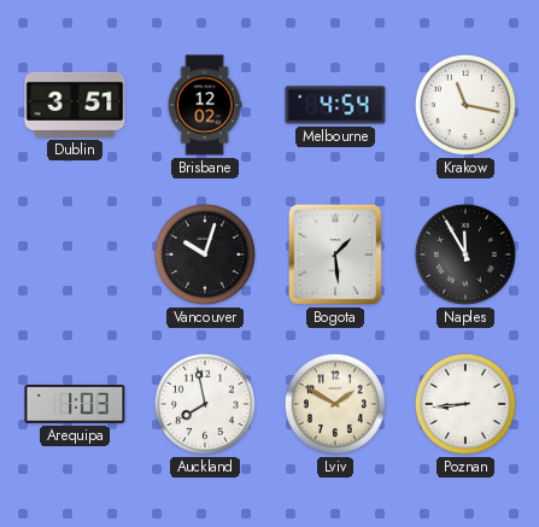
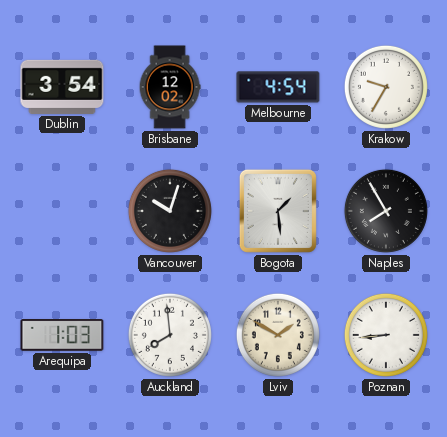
Dublin: 3:51 -> 3:54 (62, 87)
Krakow: 11:17 -> 9:35 (386, 87)
Naples: 11:55 -> 7:55 (386, 211)
Auckland: 7:58 -> 7:59 (170, 335)
